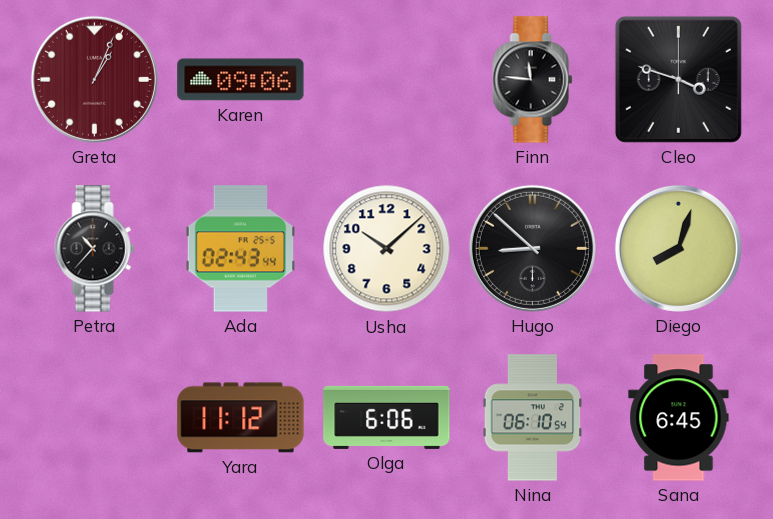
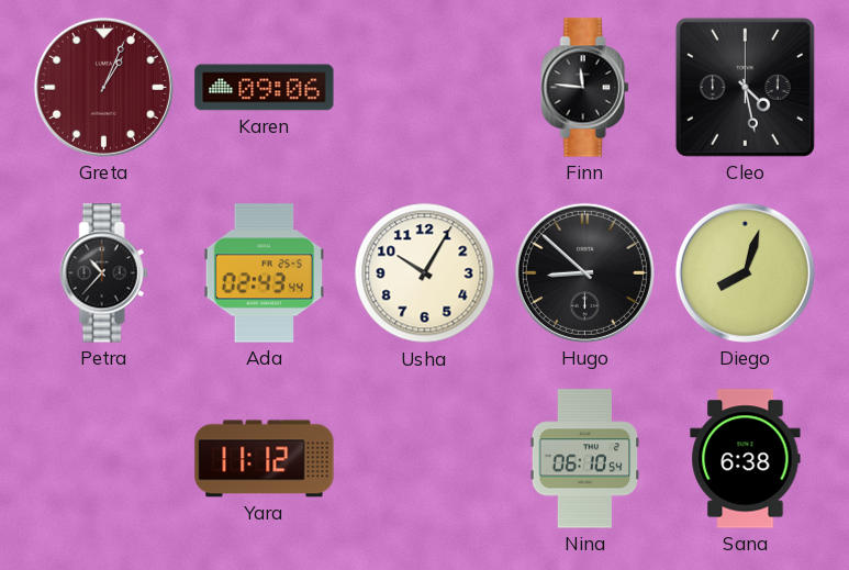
Cleo: 3:48 -> 4:28 (745, 87)
Usha: 10:08 -> 10:05 (425, 273)
Olga: 6:06 -> none (387, 417)
Sana: 6:45 -> 6:38 (746, 459)
